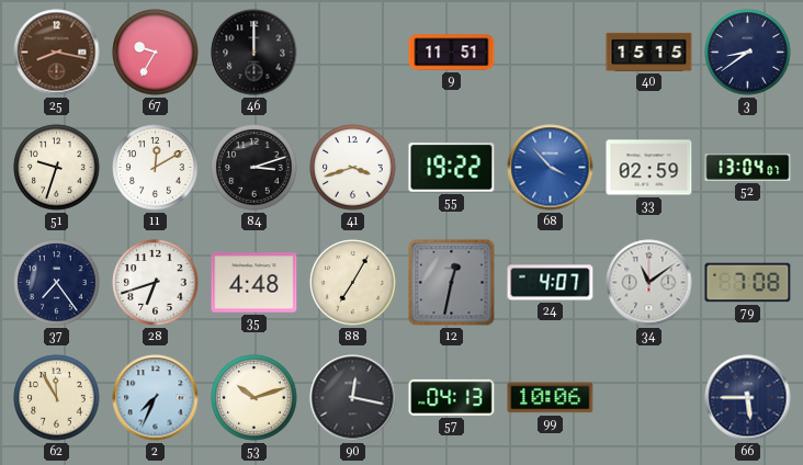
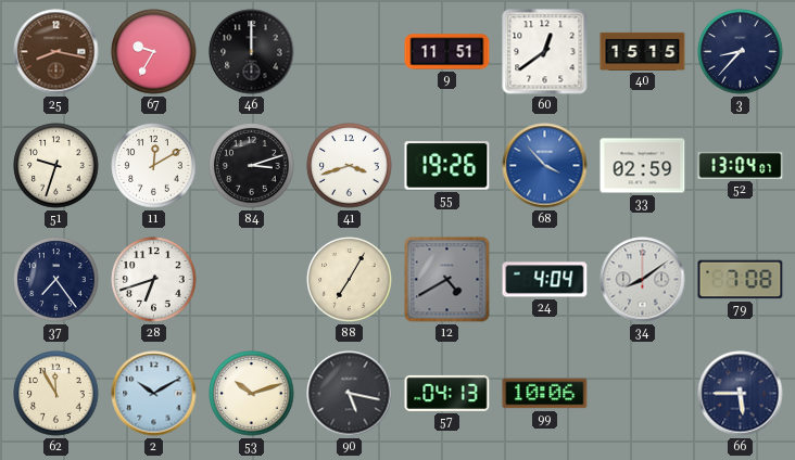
60: none -> 12:39 (545, 52)
3: 8:39 -> 8:37 (741, 52)
55: 19:22 -> 19:26 (447, 166)
35: 4:48 -> none (255, 283)
12: 12:32 -> 4:40 (447, 280)
24: 4:07 -> 4:04 (545, 280)
34: 11:09 -> 8:09 (643, 280)
2: 7:34 -> 10:10 (154, 394)
90: 12:17 -> 5:17 (350, 394)
